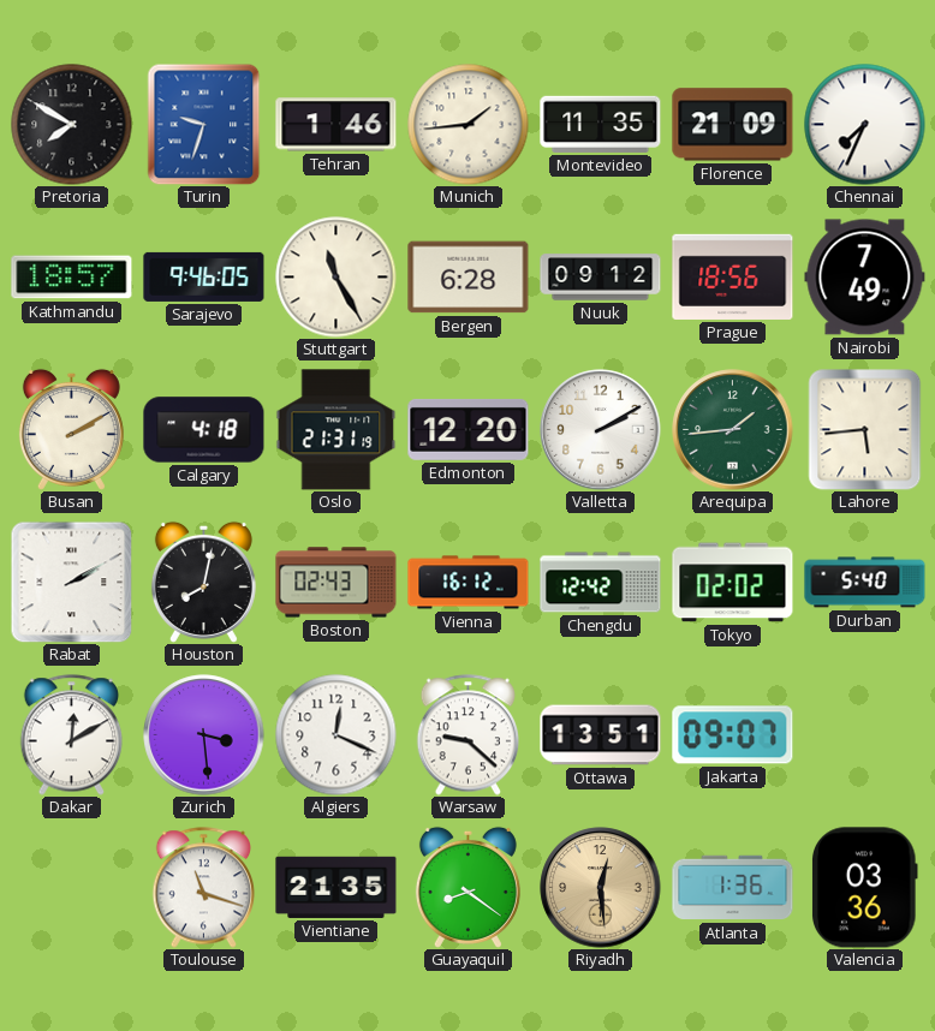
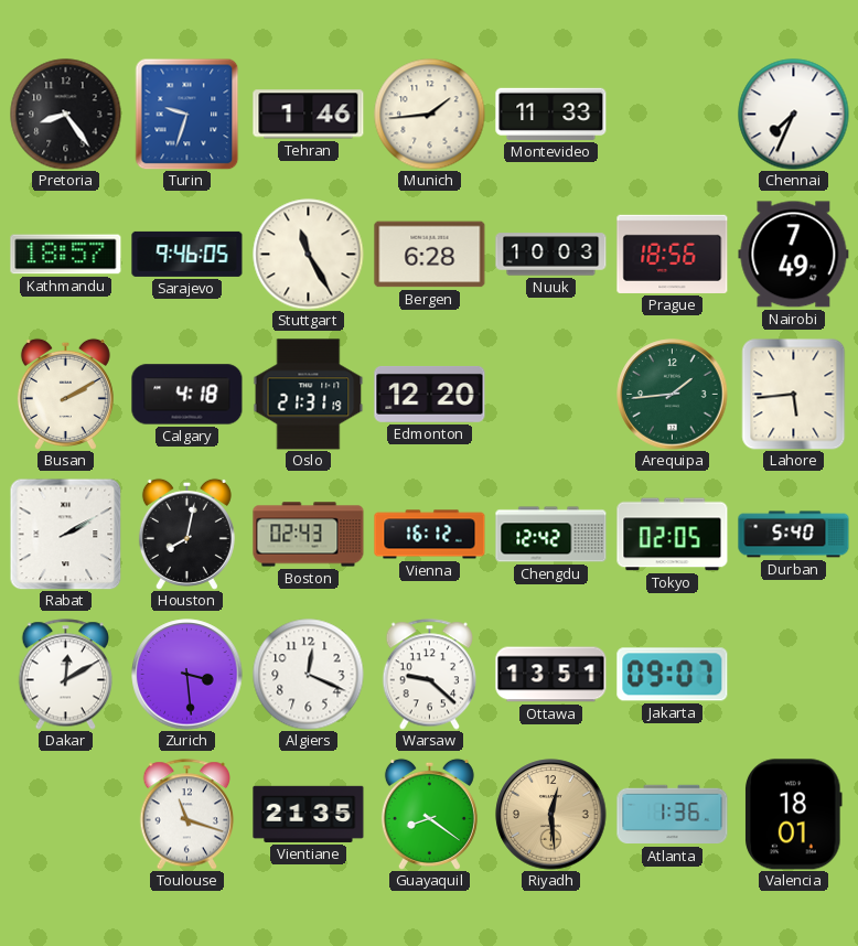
Pretoria: 7:50 -> 8:24 (66, 115)
Montevideo: 11:35 -> 11:33 (551, 114)
Florence: 21:09 -> none (733, 125)
Nuuk: 09:12 -> 10:03 (551, 255)
Valletta: 2:10 -> none (601, 430)
Tokyo: 02:02 -> 02:05 (673, 535)
Valencia: 03:36 -> 18:01 (794, 815)
